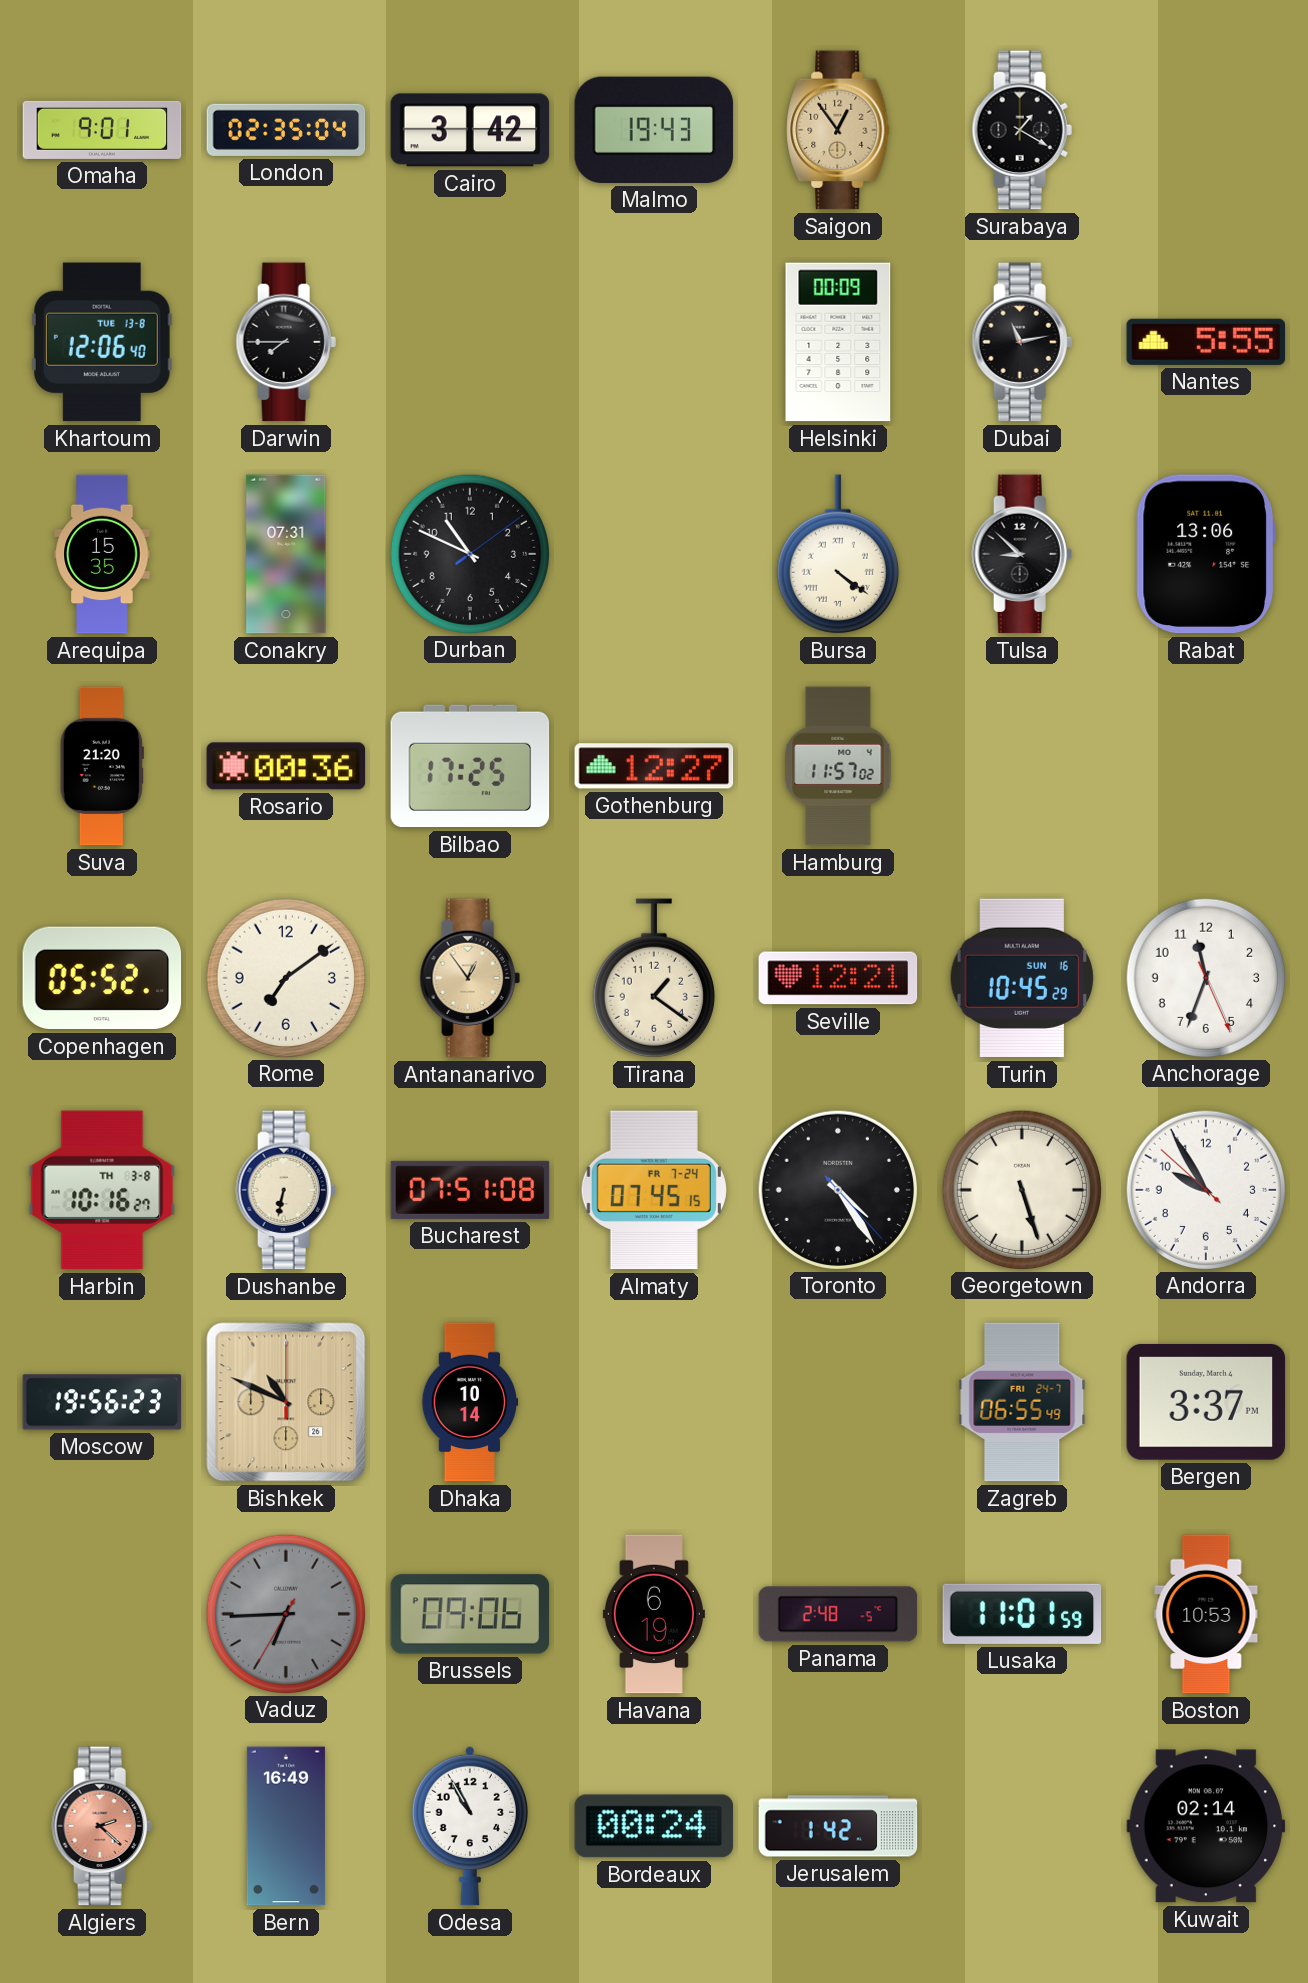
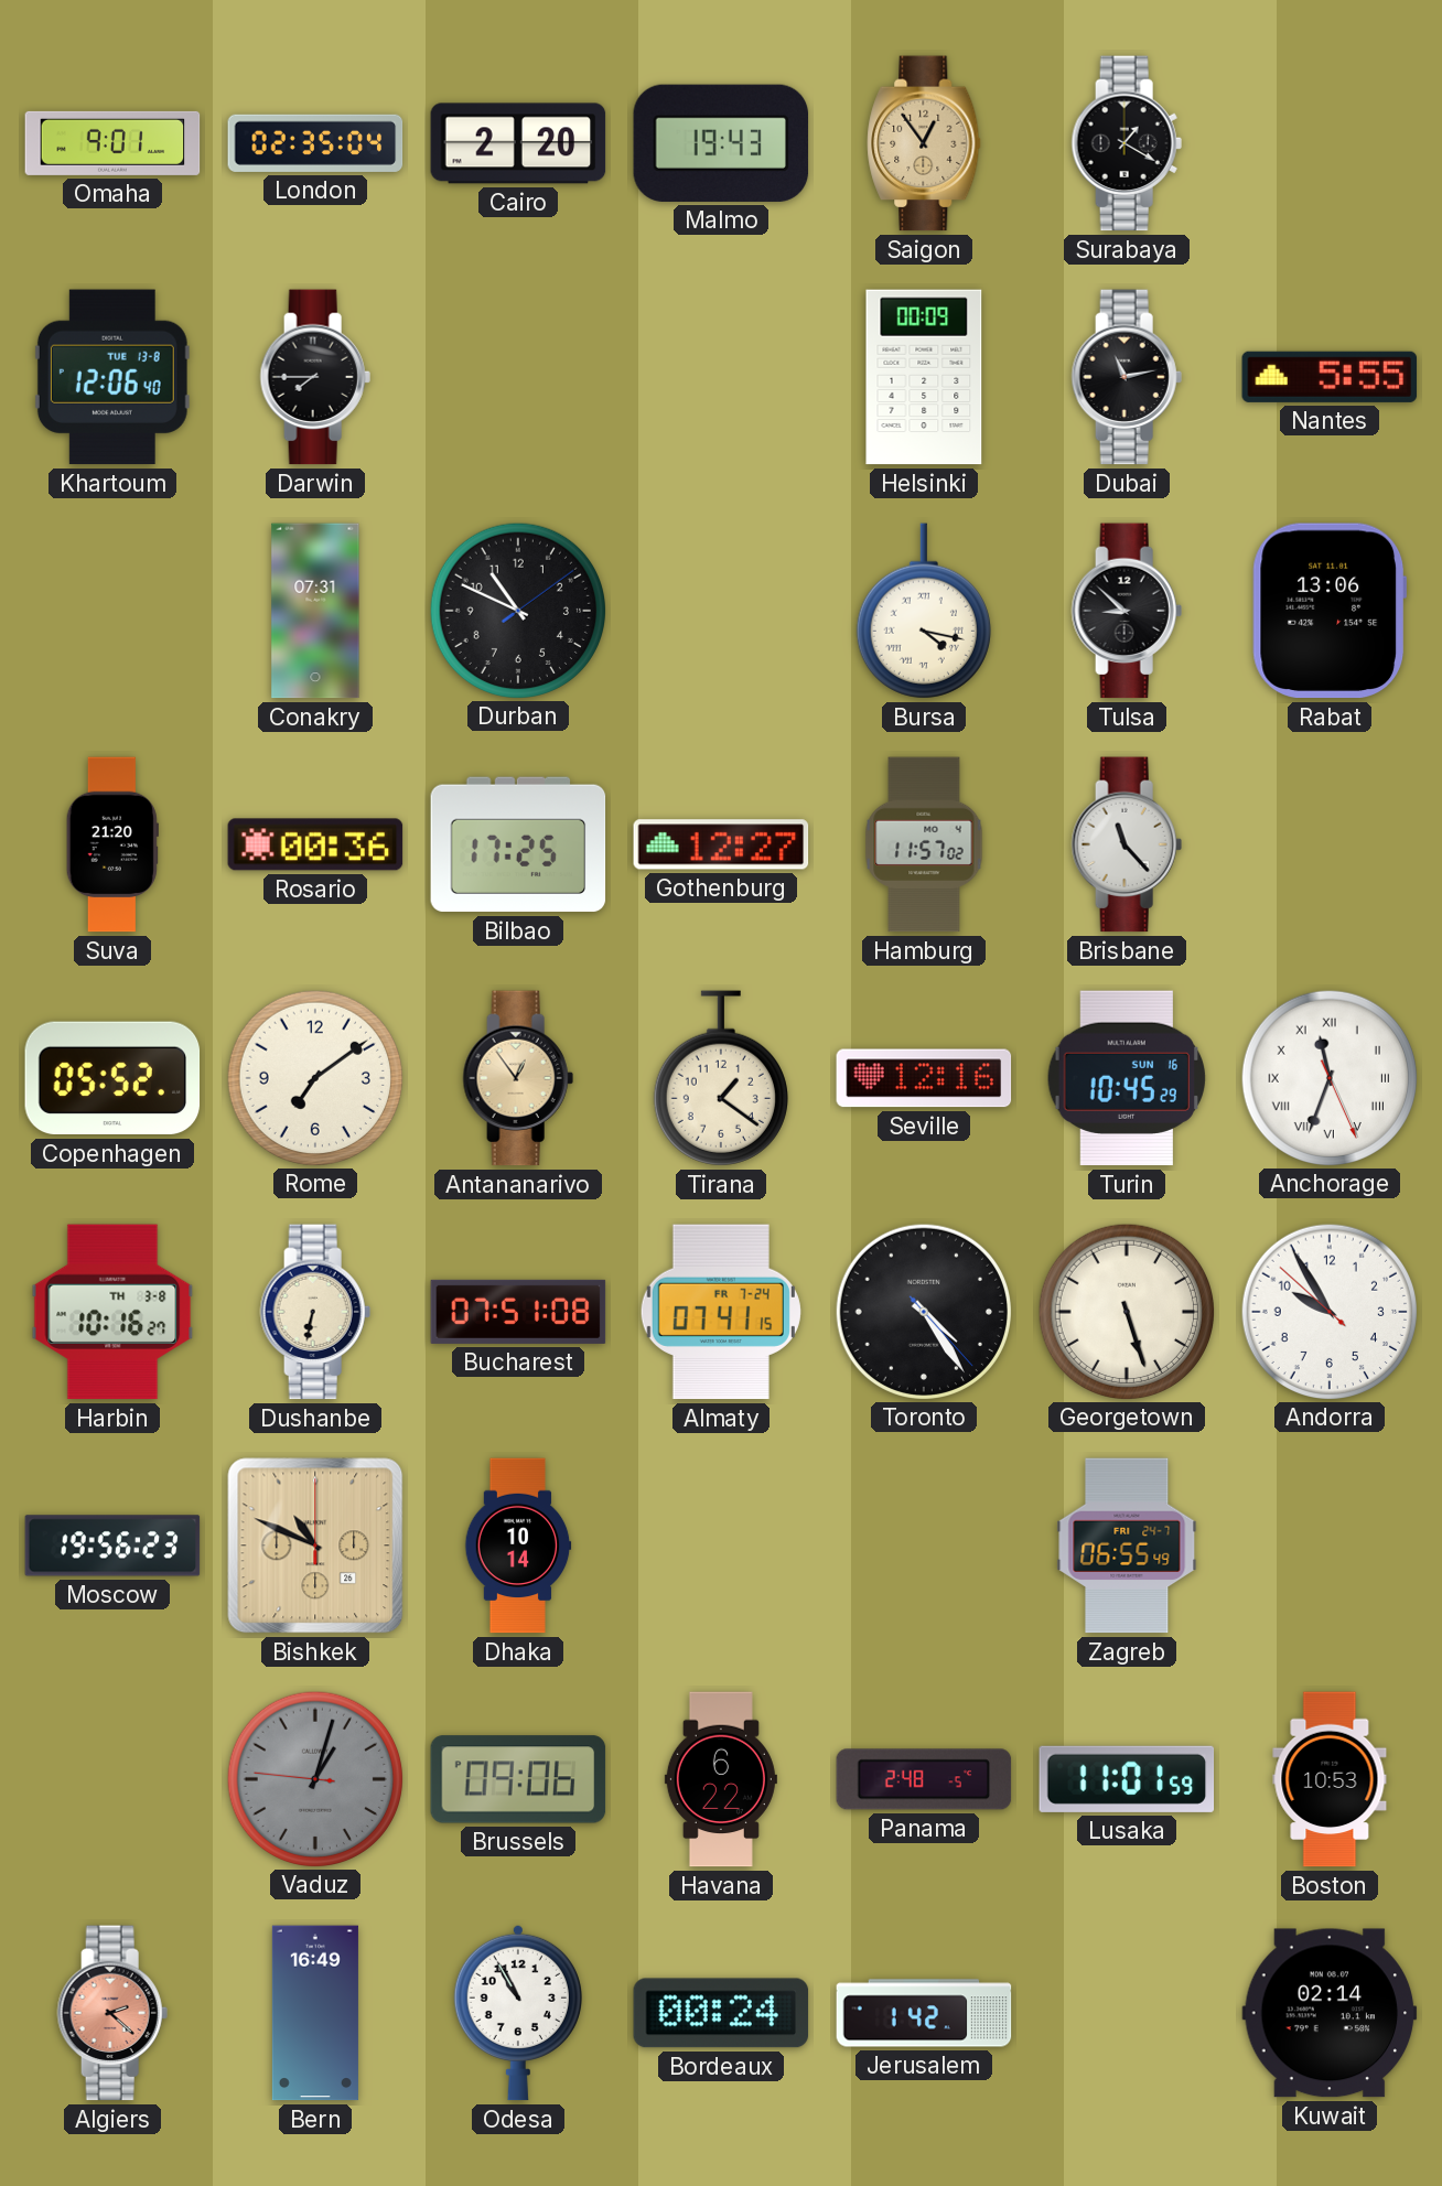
Cairo: 3:42 -> 2:20 (518, 143)
Arequipa: 15:35 -> none (102, 554)
Bursa: 4:21 -> 4:17 (924, 611)
Brisbane: none -> 11:23 (1127, 844)
Seville: 12:21 -> 12:16 (924, 1078)
Anchorage numerals: Arabic -> Roman (1328, 1077)
Almaty: 07:45 -> 07:41 (721, 1312)
Bergen: 3:37 -> none (1206, 1402)
Vaduz: 6:44 -> 1:02 (314, 1778)
Havana: 6:19 -> 6:22 (721, 1779)
